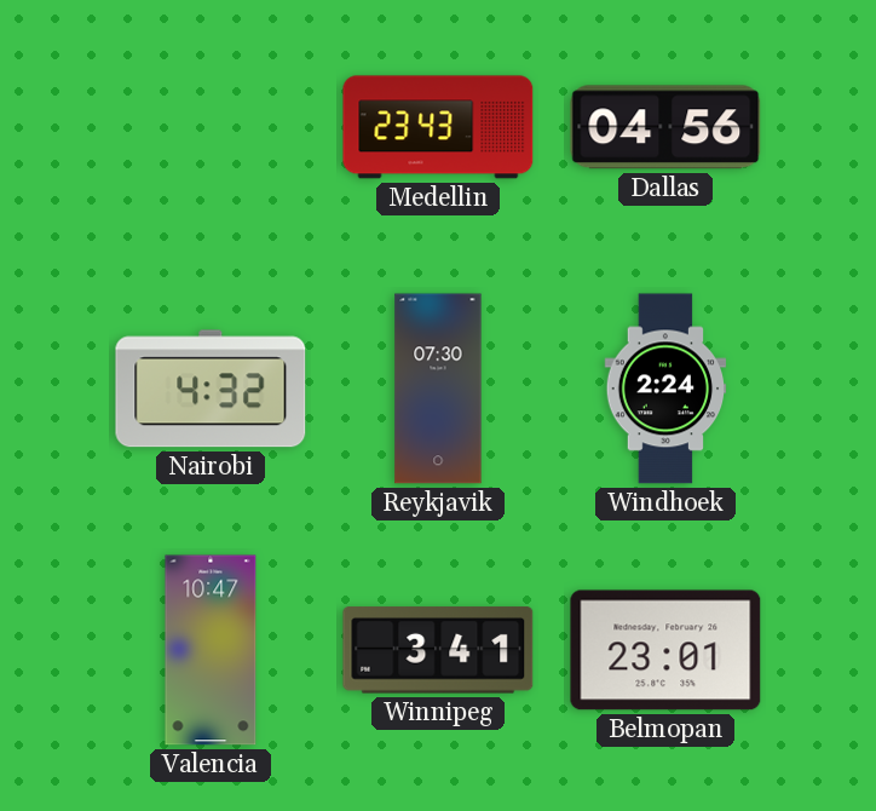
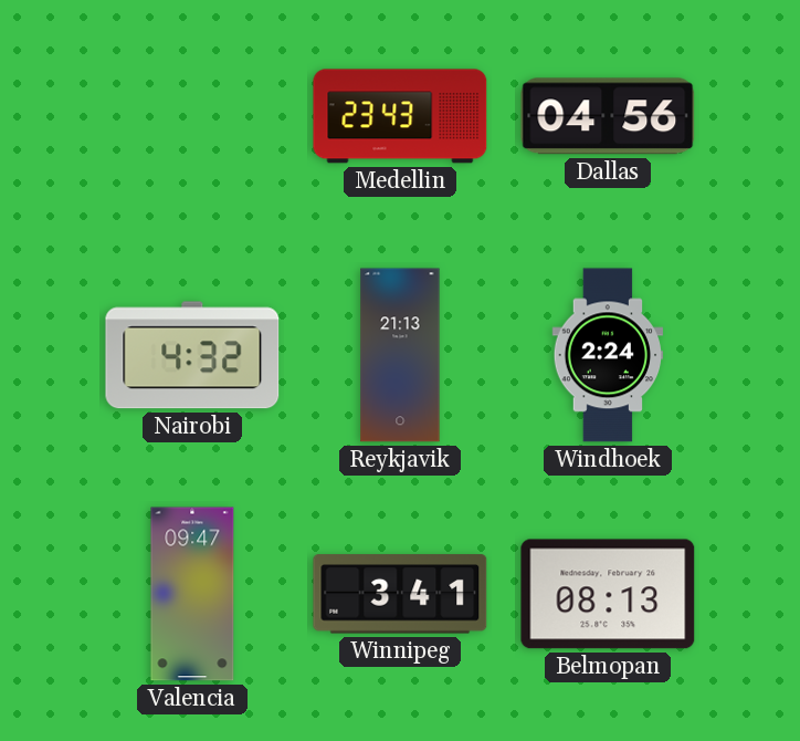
Reykjavik: 07:30 -> 21:13 (400, 355)
Valencia: 10:47 -> 09:47 (192, 594)
Belmopan: 23:01 -> 08:13 (608, 594)
